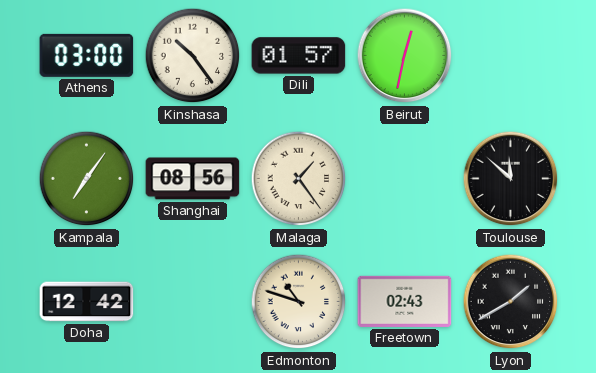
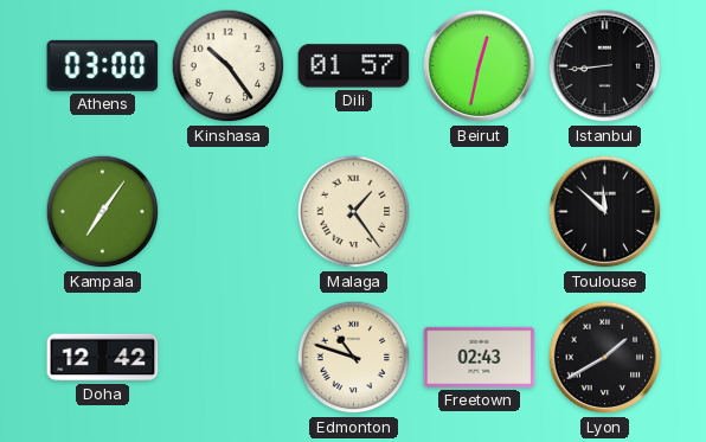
Istanbul: none -> 8:44 (605, 66)
Shanghai: 08:56 -> none (193, 179)
